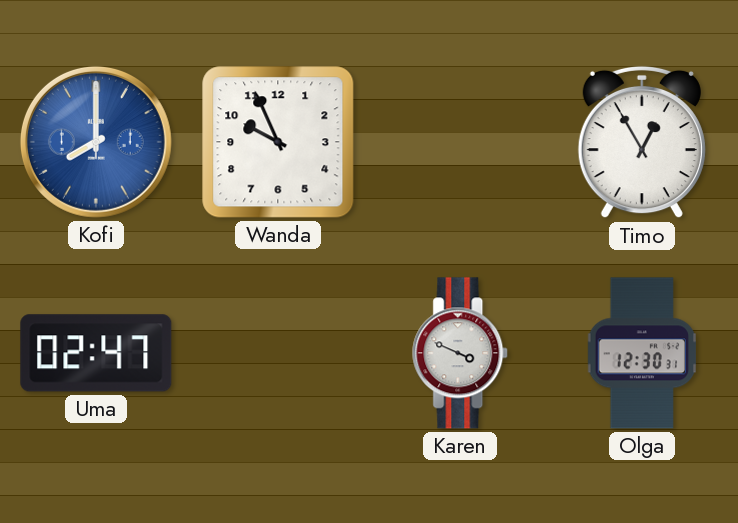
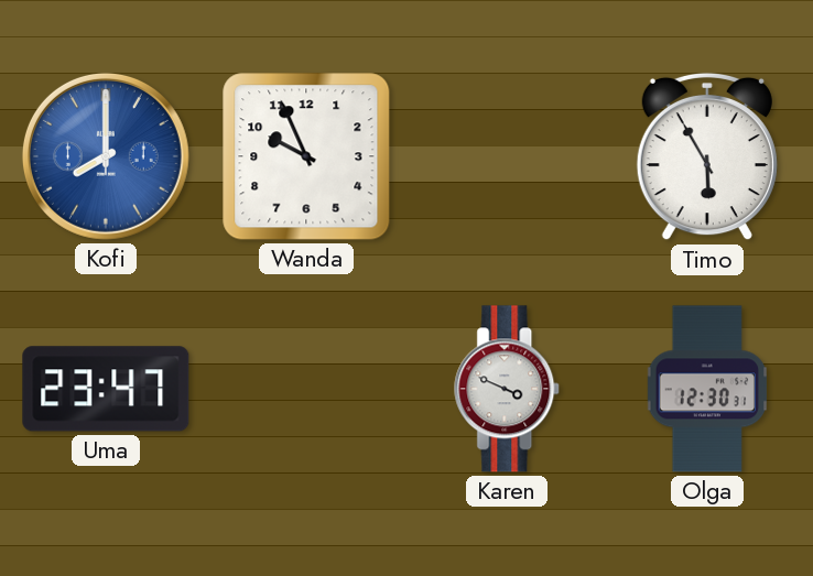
Timo: 12:55 -> 5:55 (707, 156)
Uma: 02:47 -> 23:47 (106, 389)
